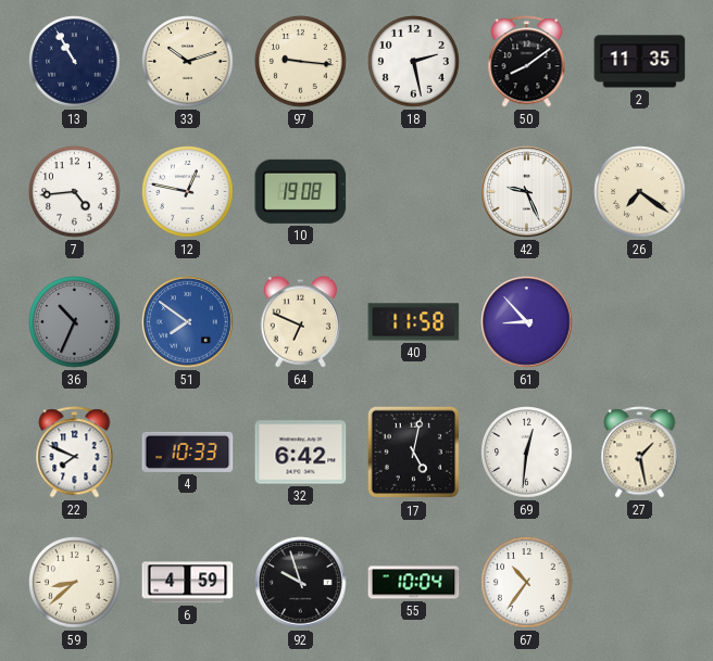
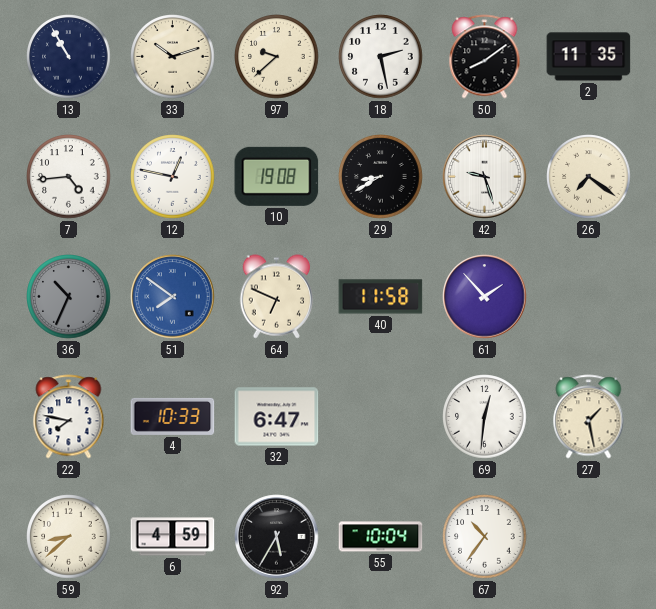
97: 9:16 -> 9:38 (277, 57)
29: none -> 8:40 (381, 177)
42: 9:26 -> 9:27 (485, 177)
61: 8:53 -> 1:53 (485, 297)
22: 7:49 -> 7:47 (69, 417)
32: 6:42 -> 6:47 (277, 417)
17: 5:02 -> none (414, 453)
92: 9:57 -> 5:35 (277, 537)
